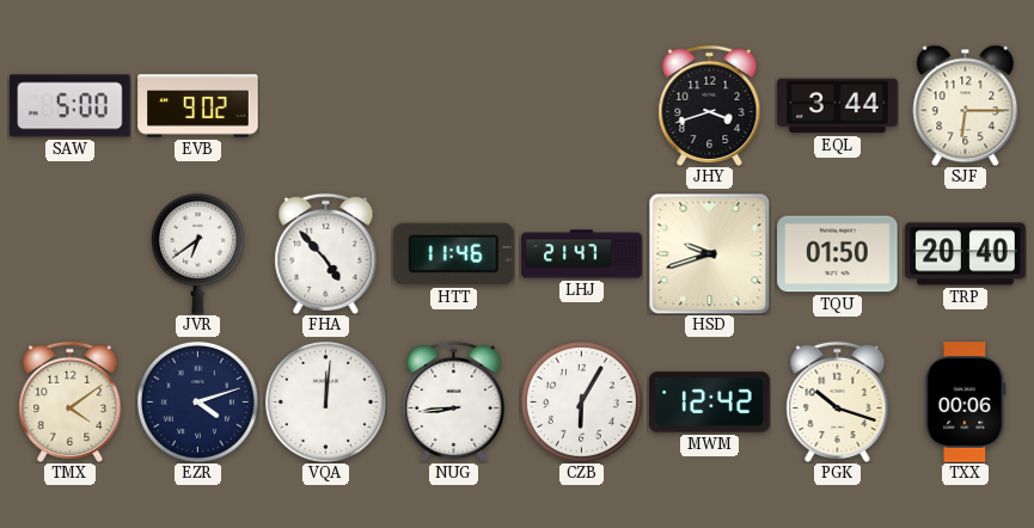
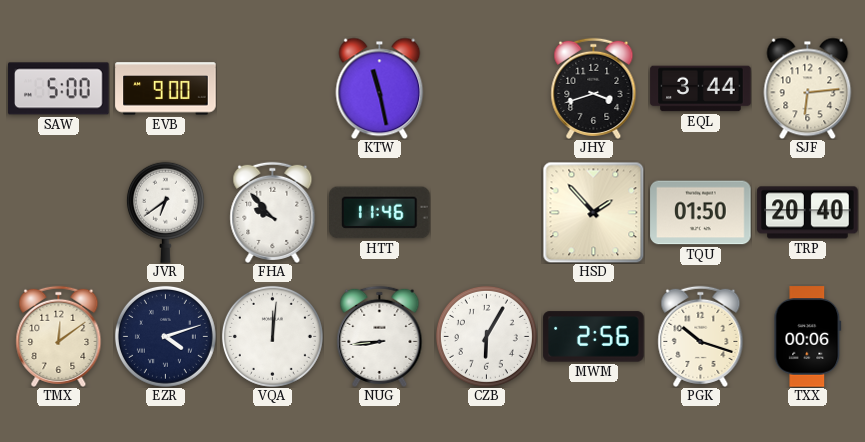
EVB: 9:02 -> 9:00 (166, 89)
KTW: none -> 11:28 (380, 88)
SJF: 6:15 -> 6:14 (808, 88)
FHA: 4:53 -> 9:53 (273, 212)
LHJ: 21:47 -> none (582, 254)
HSD: 9:42 -> 1:53 (593, 212)
TMX: 4:09 -> 12:09 (59, 336)
MWM: 12:42 -> 2:56 (594, 337)
